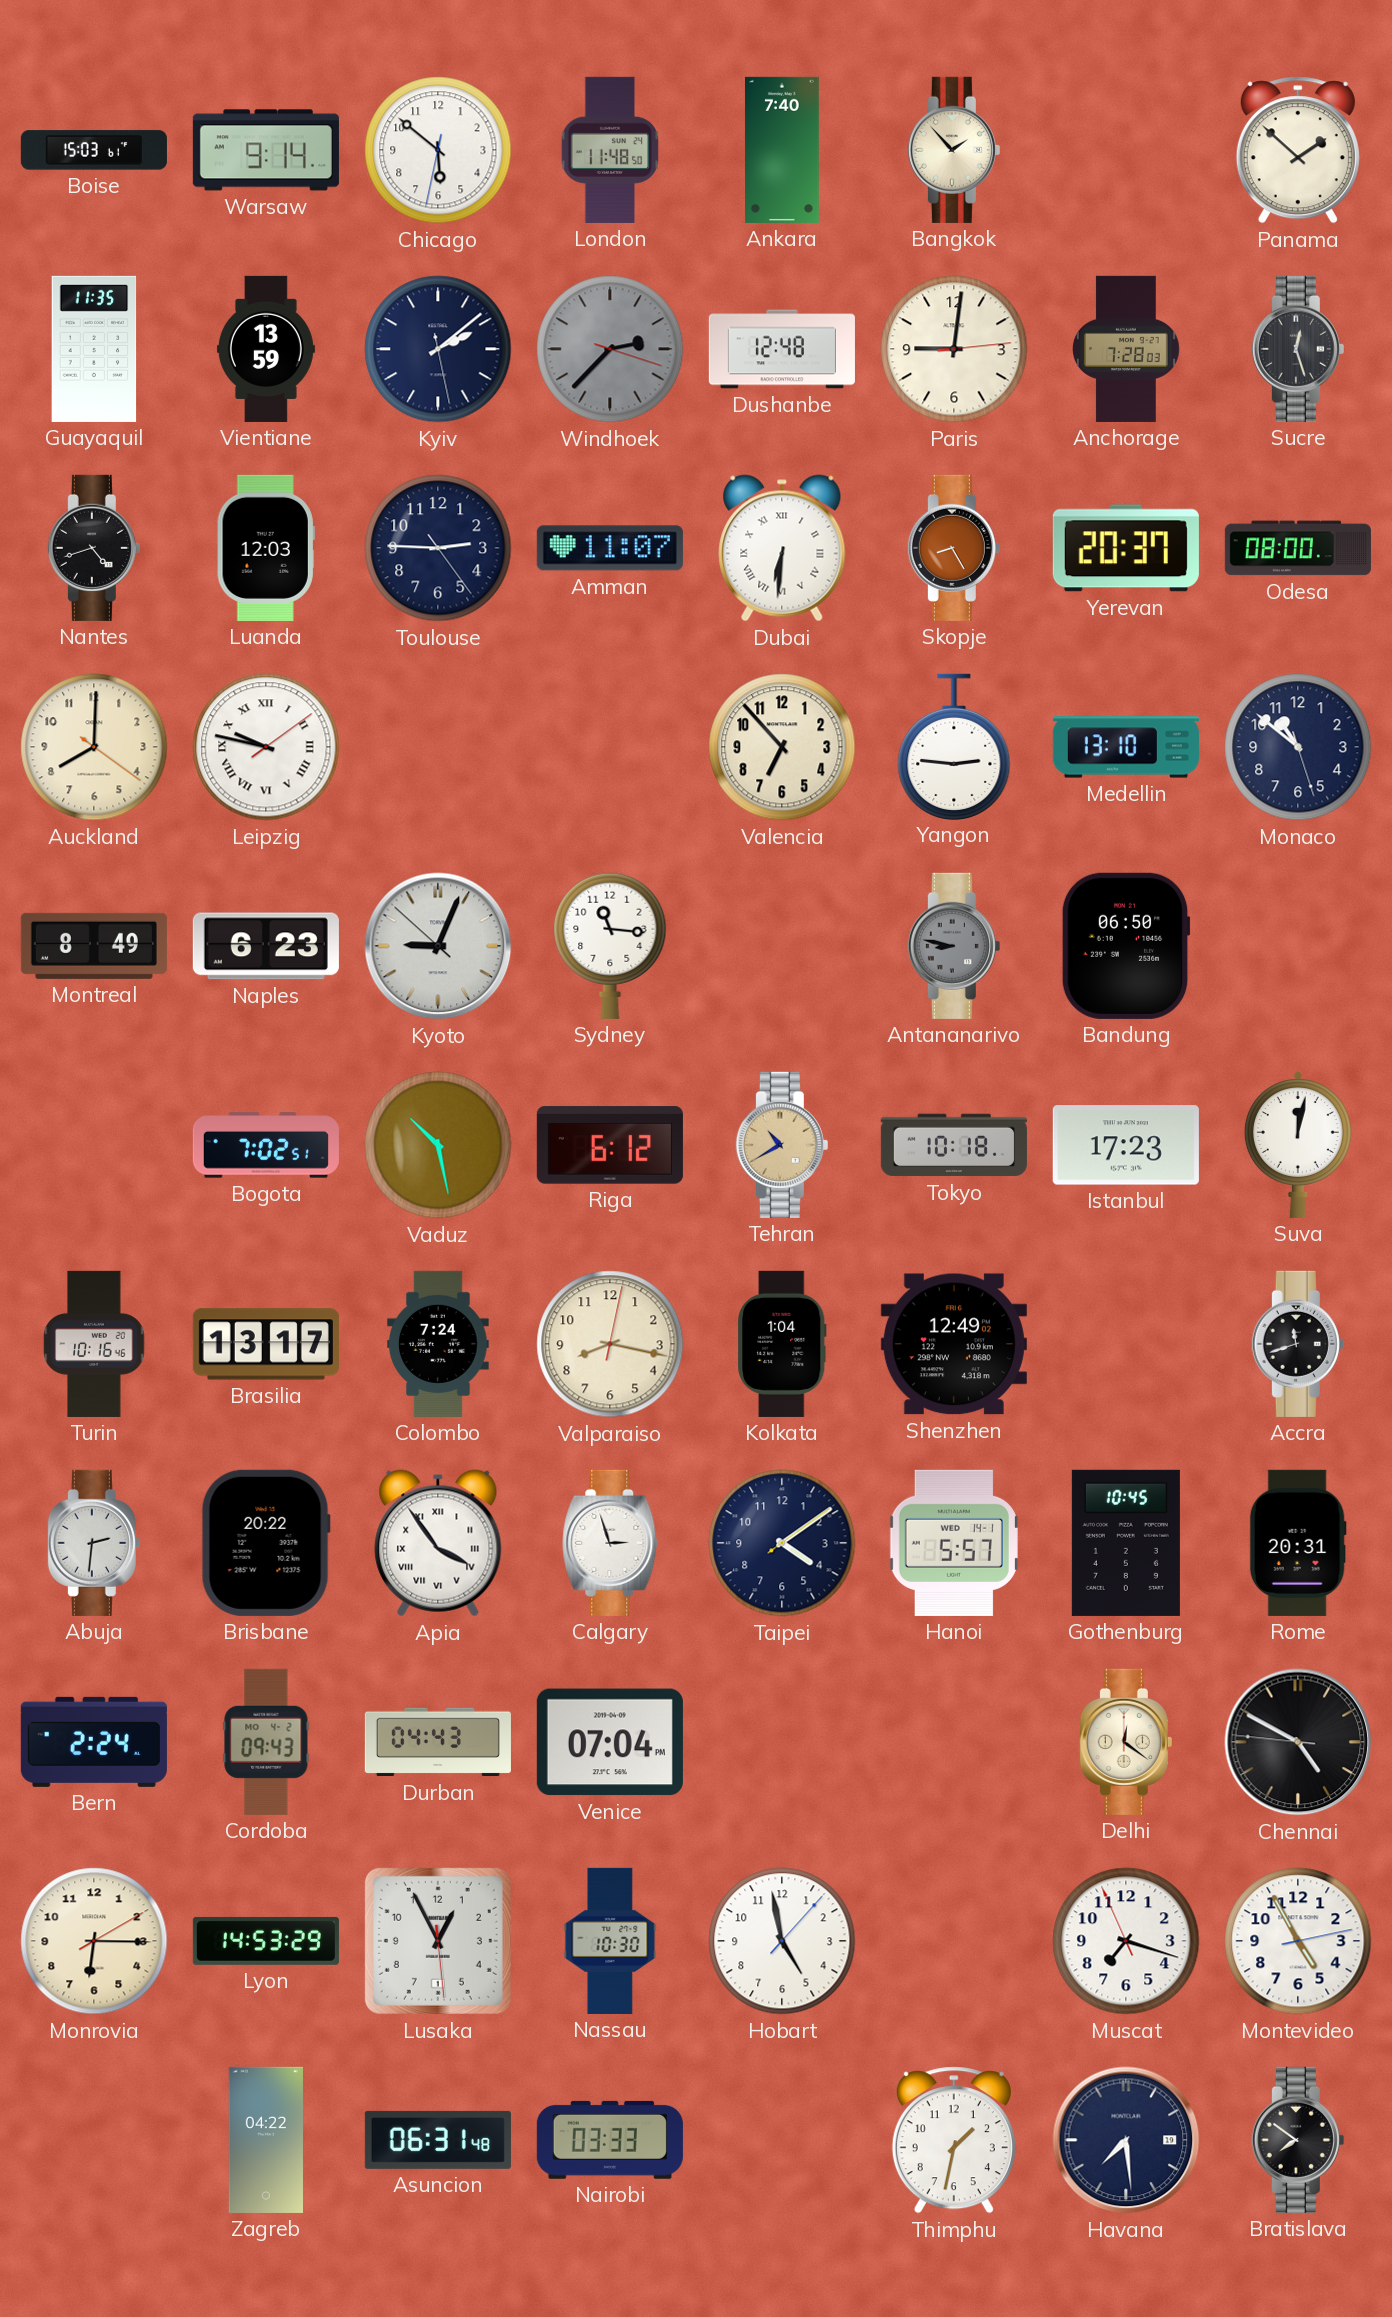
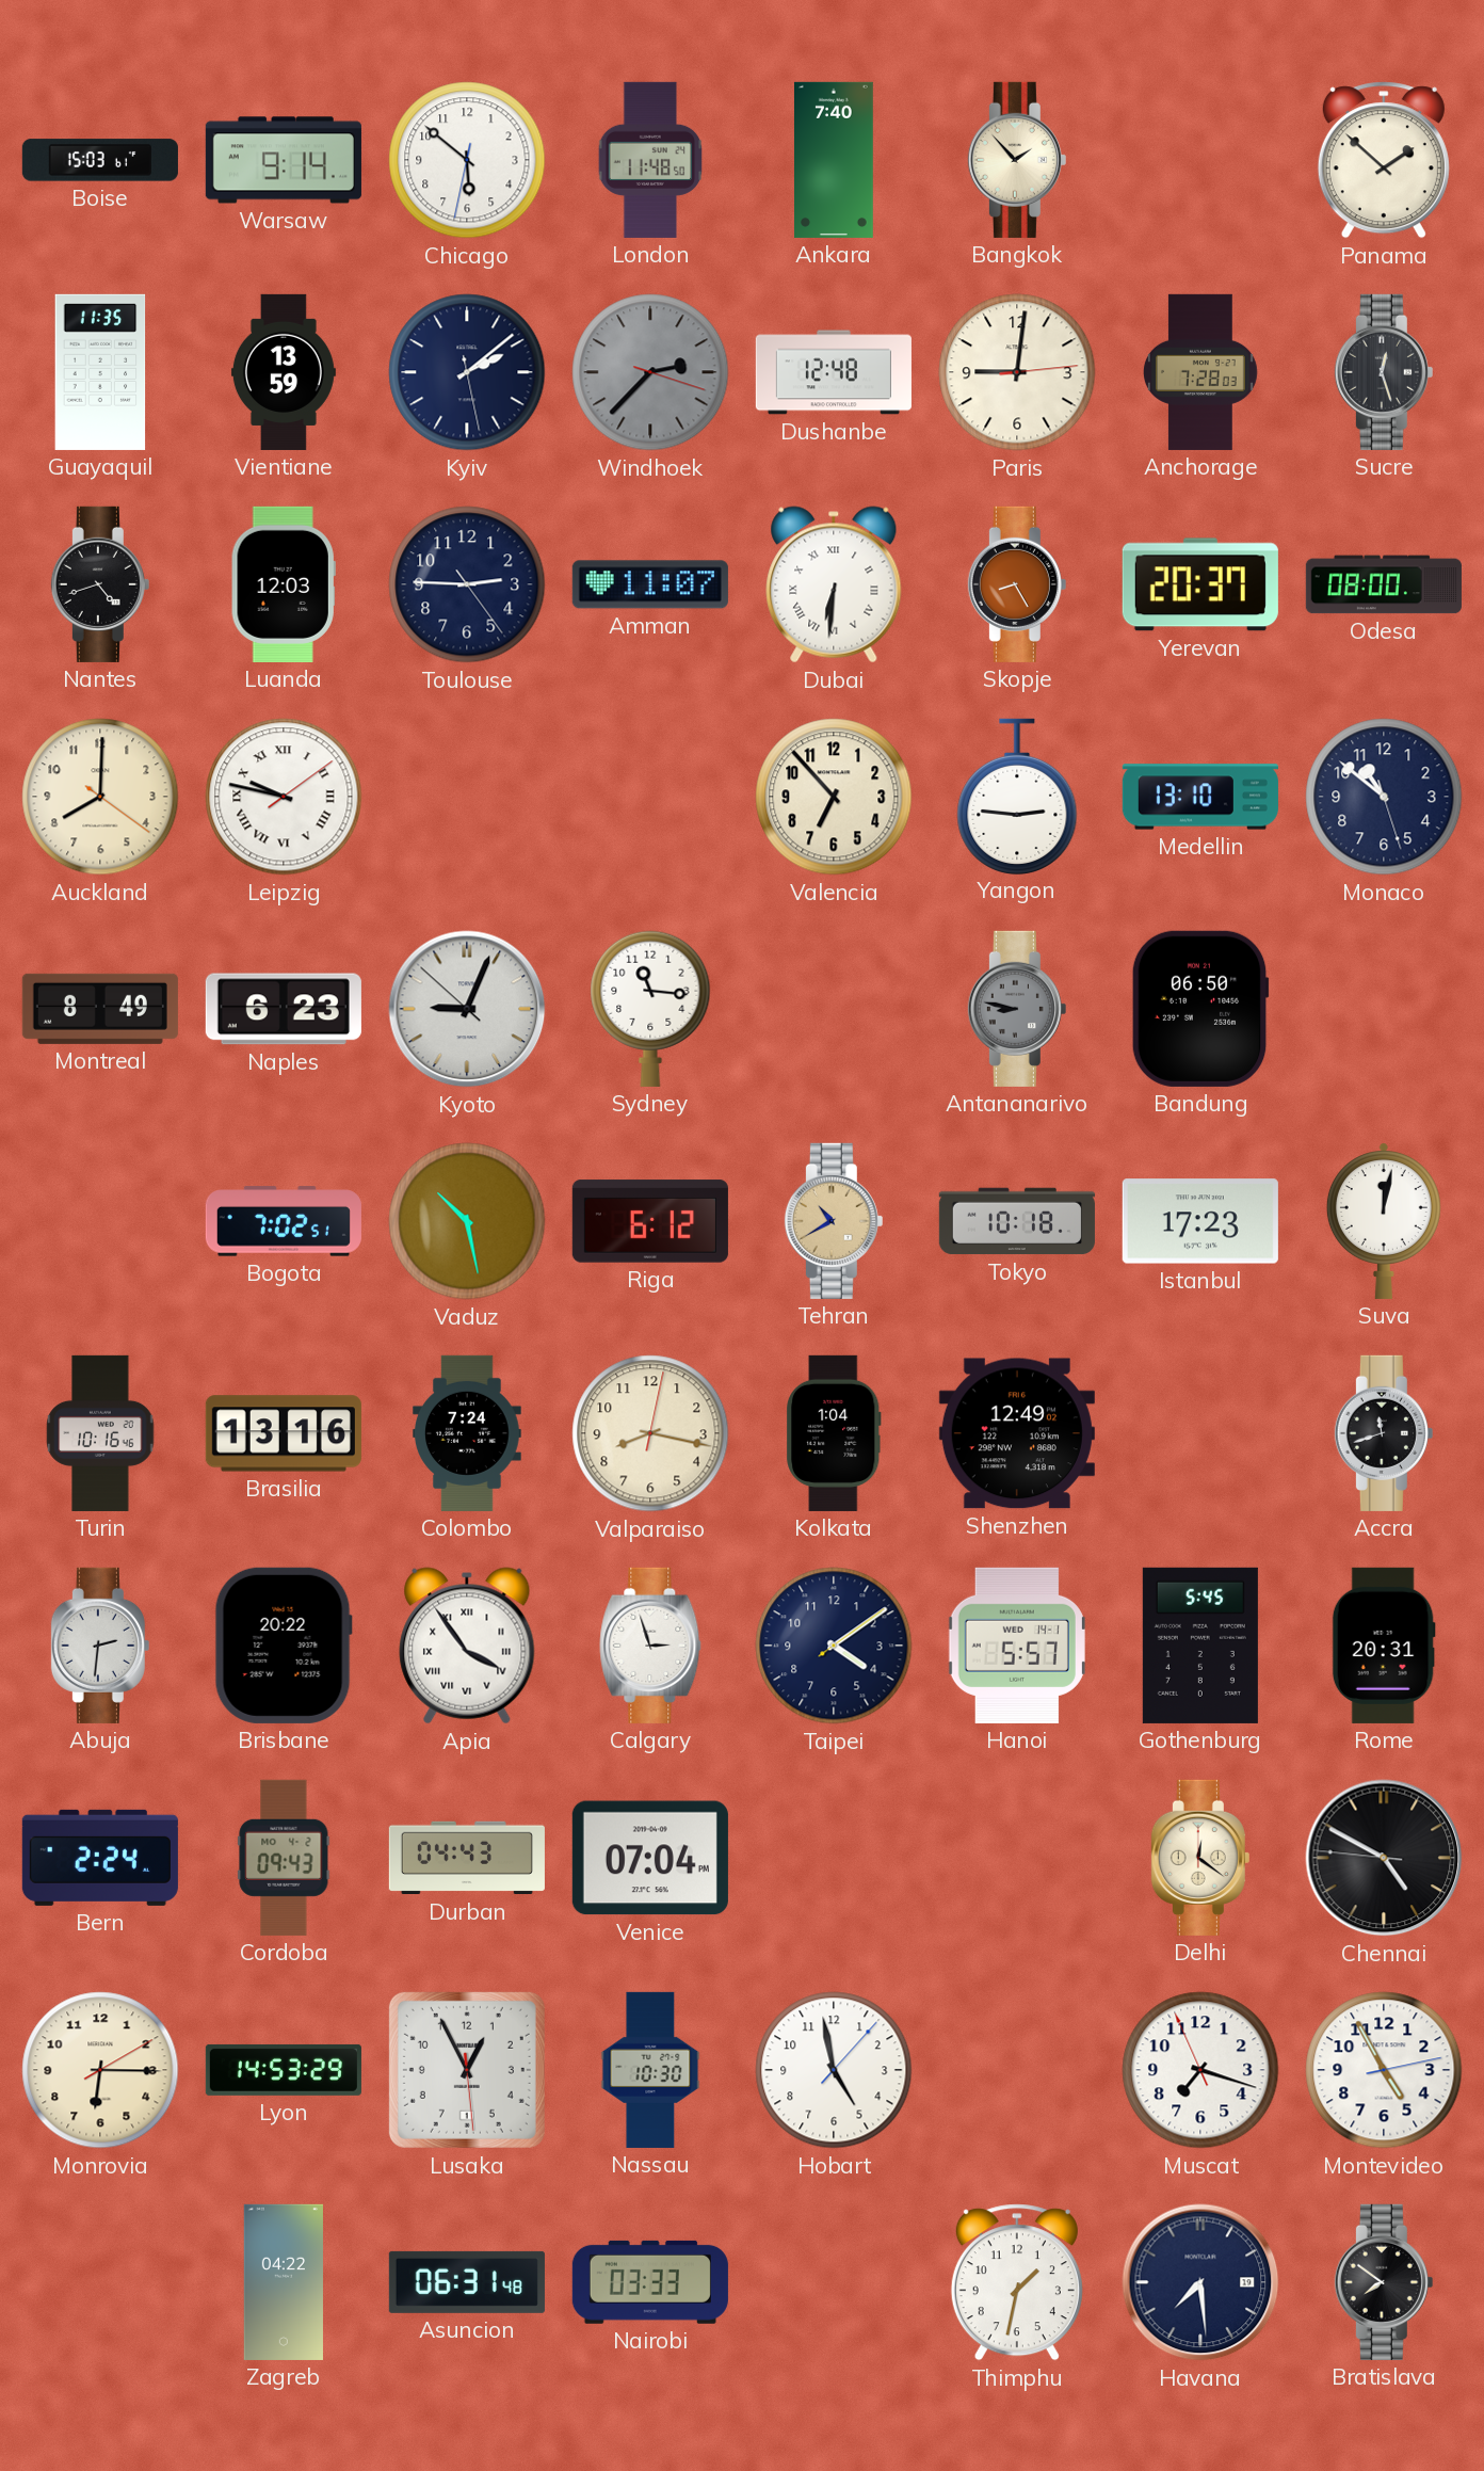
Brasilia: 13:17 -> 13:16 (284, 1433)
Gothenburg: 10:45 -> 5:45 (1200, 1646)
